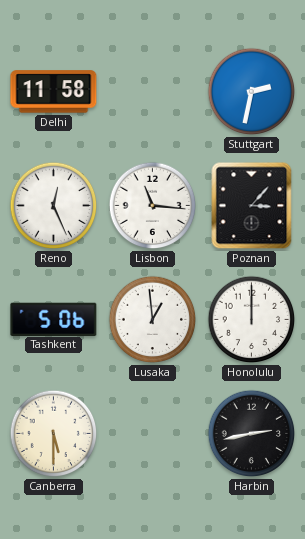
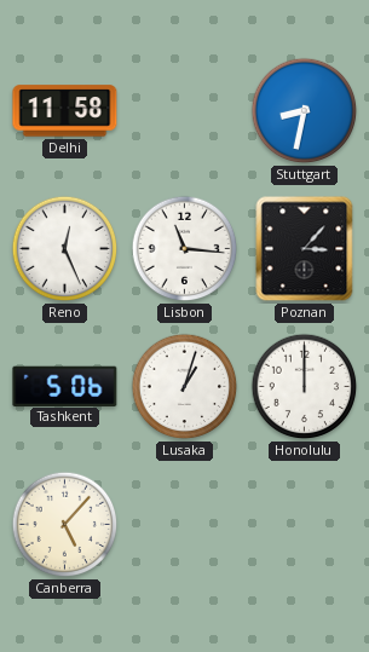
Stuttgart: 2:32 -> 8:32 (305, 111)
Lusaka: 12:59 -> 1:03 (185, 387)
Canberra: 5:30 -> 5:07 (65, 525)
Harbin: 2:43 -> none (252, 434)
